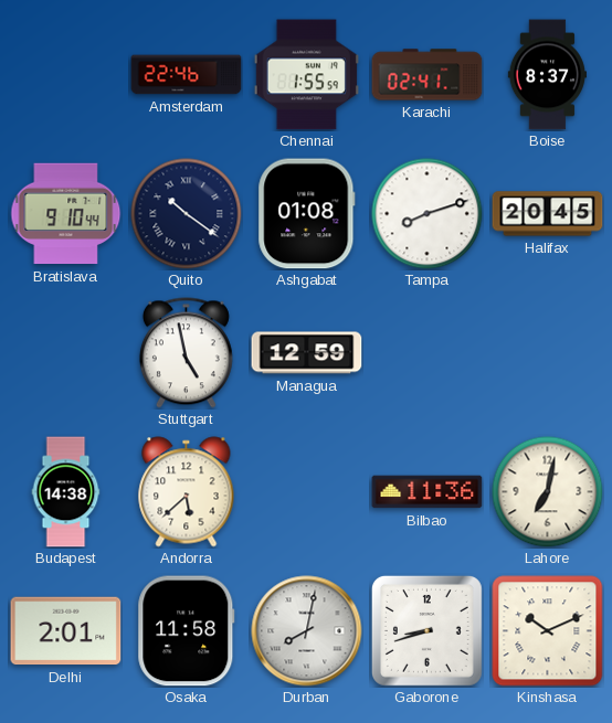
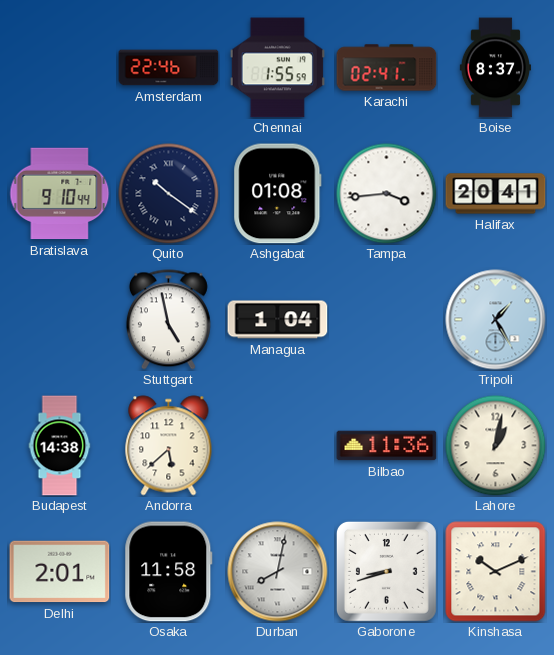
Tampa: 8:12 -> 3:44 (387, 194)
Halifax: 20:45 -> 20:41 (496, 194)
Managua: 12:59 -> 1:04 (278, 320)
Tripoli: none -> 1:25 (496, 320)
Lahore: 7:02 -> 1:02 (496, 446)
